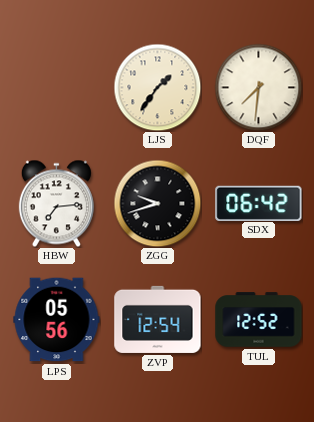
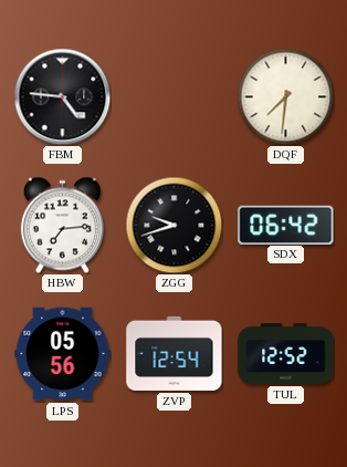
FBM: none -> 4:46 (62, 96)
LJS: 1:36 -> none (157, 87)
